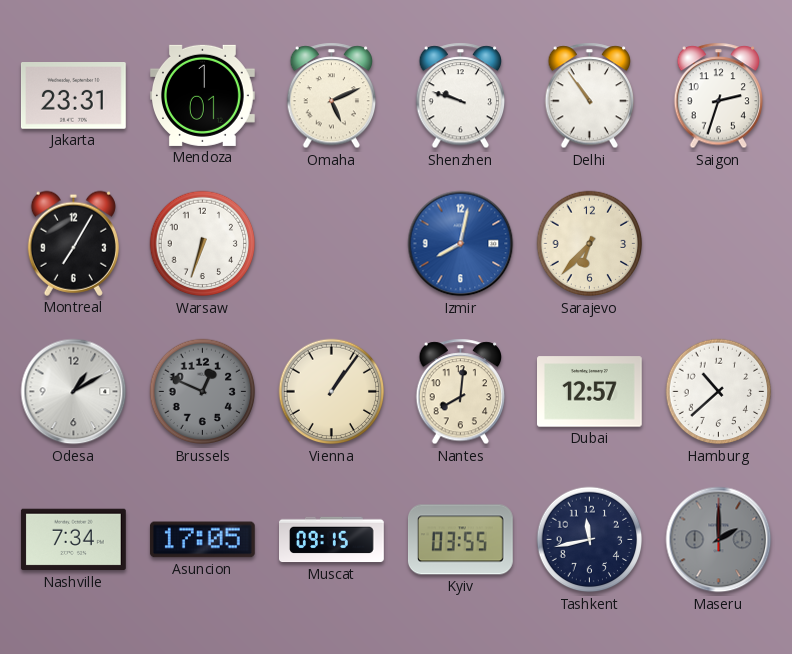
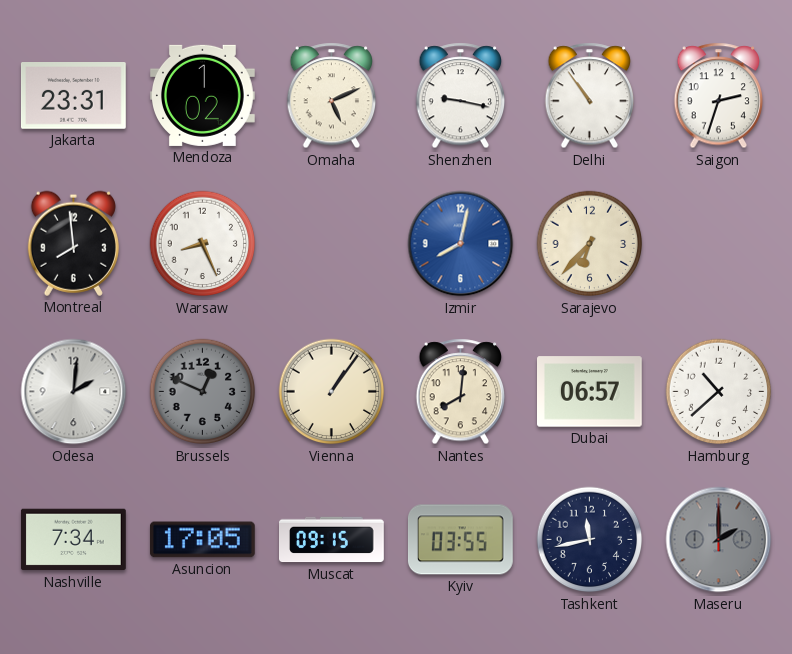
Mendoza: 1:01 -> 1:02 (203, 95)
Shenzhen: 9:48 -> 9:17 (461, 96)
Montreal: 7:05 -> 7:59 (73, 243)
Warsaw: 6:33 -> 8:26 (203, 244)
Odesa: 1:10 -> 2:01 (74, 392)
Dubai: 12:57 -> 06:57 (590, 392)
